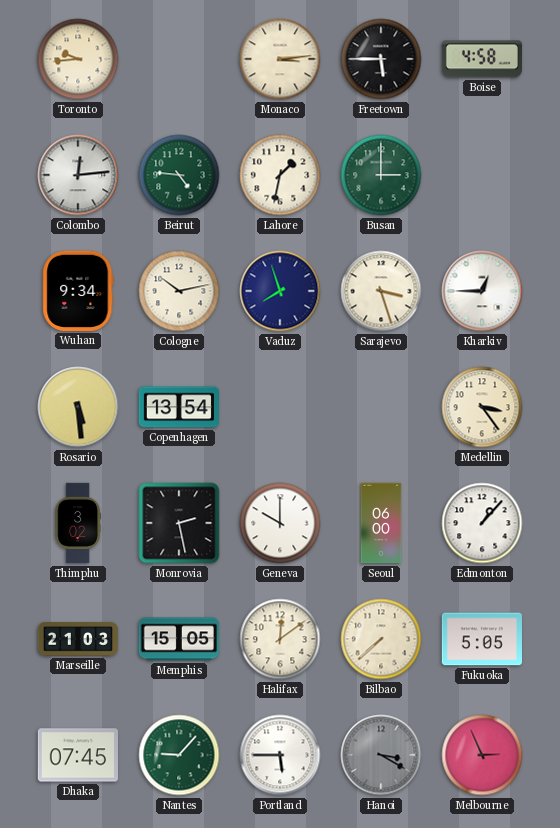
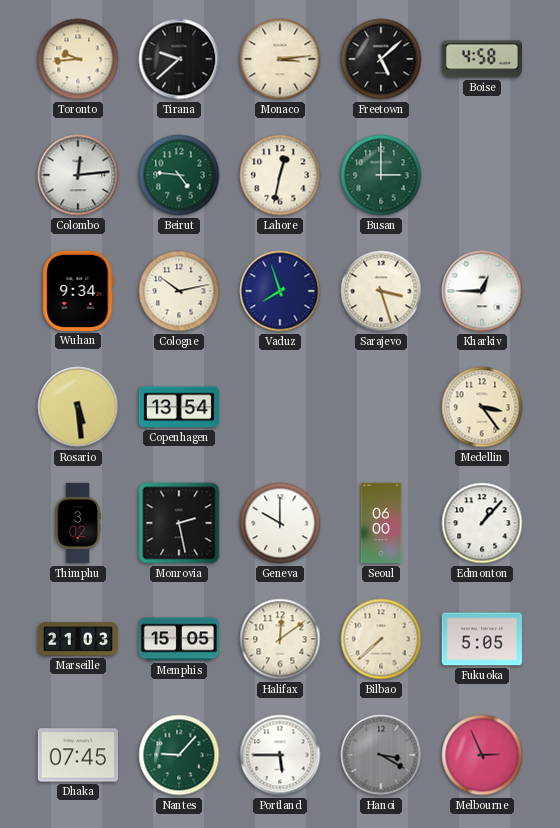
Tirana: none -> 9:38 (179, 59)
Freetown: 5:45 -> 5:08 (381, 59)
Lahore: 1:32 -> 12:32 (280, 175)
